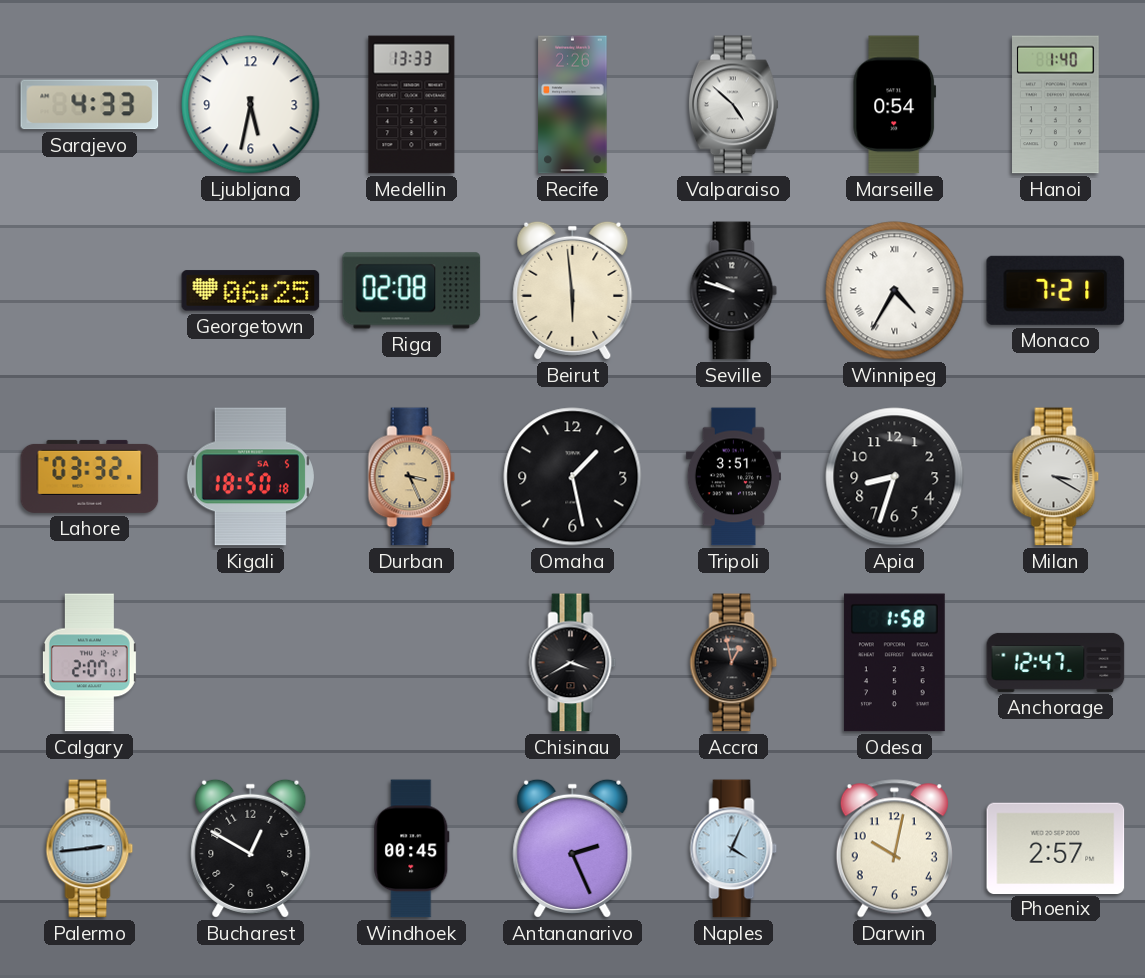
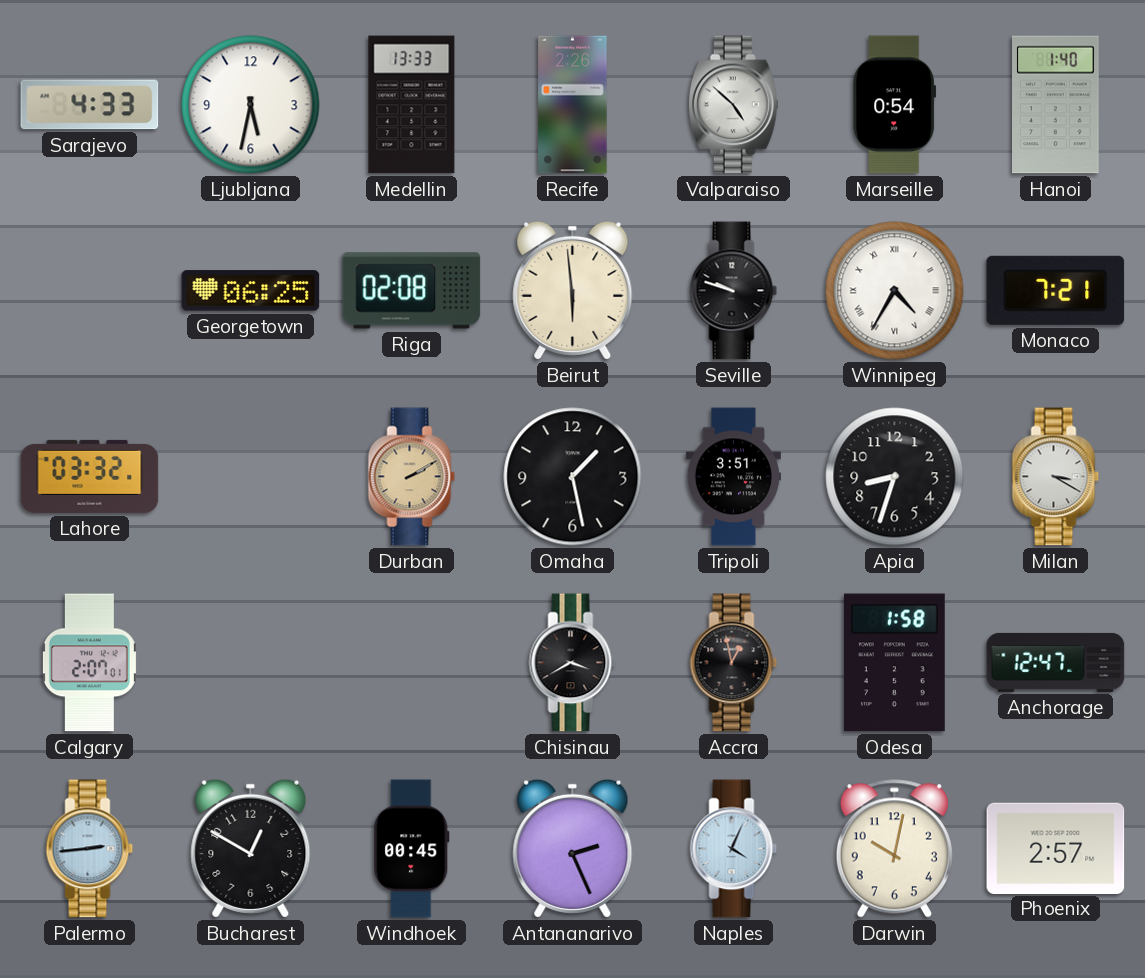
Kigali: 18:50 -> none (250, 477)
Durban: 3:26 -> 2:10 (412, 477)
